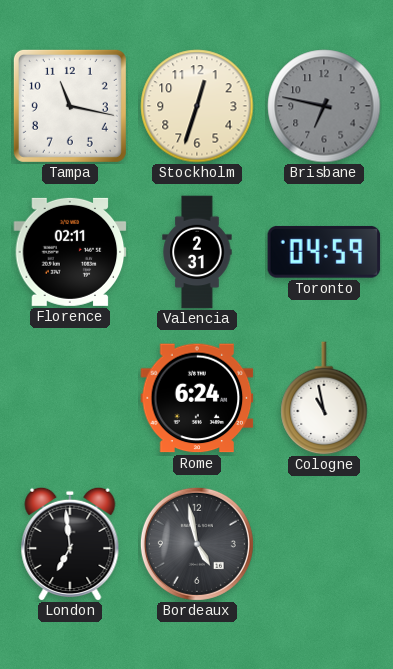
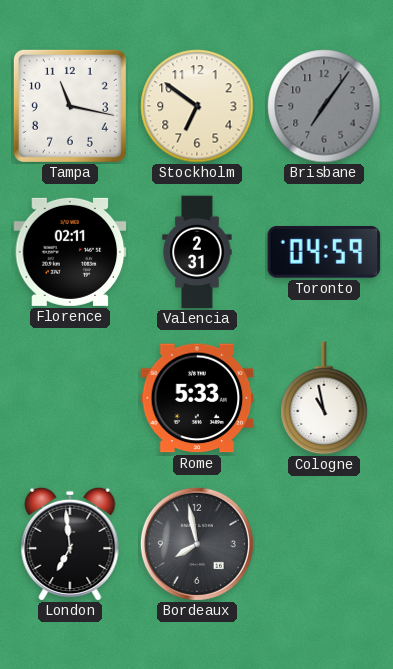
Stockholm: 12:33 -> 6:51 (197, 106)
Brisbane: 6:47 -> 7:06 (324, 106)
Rome: 6:24 -> 5:33 (197, 398)
Bordeaux: 4:58 -> 7:58 (197, 544)
